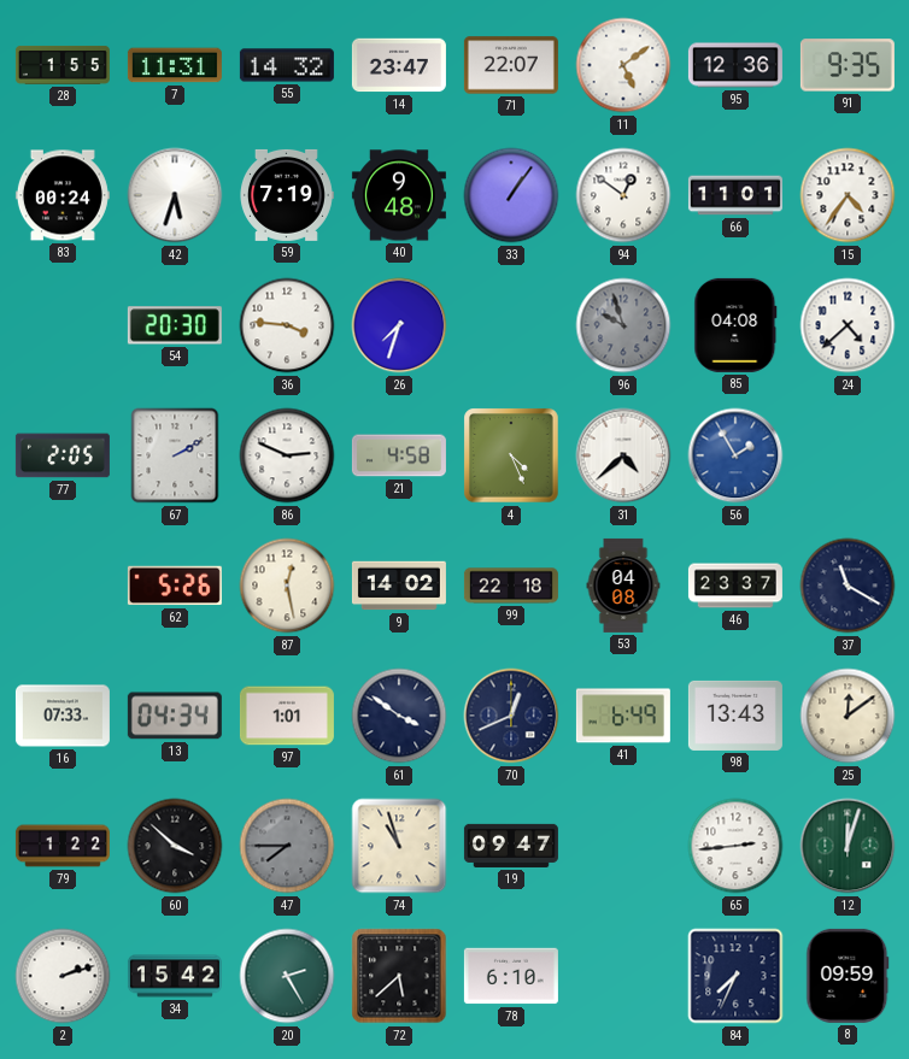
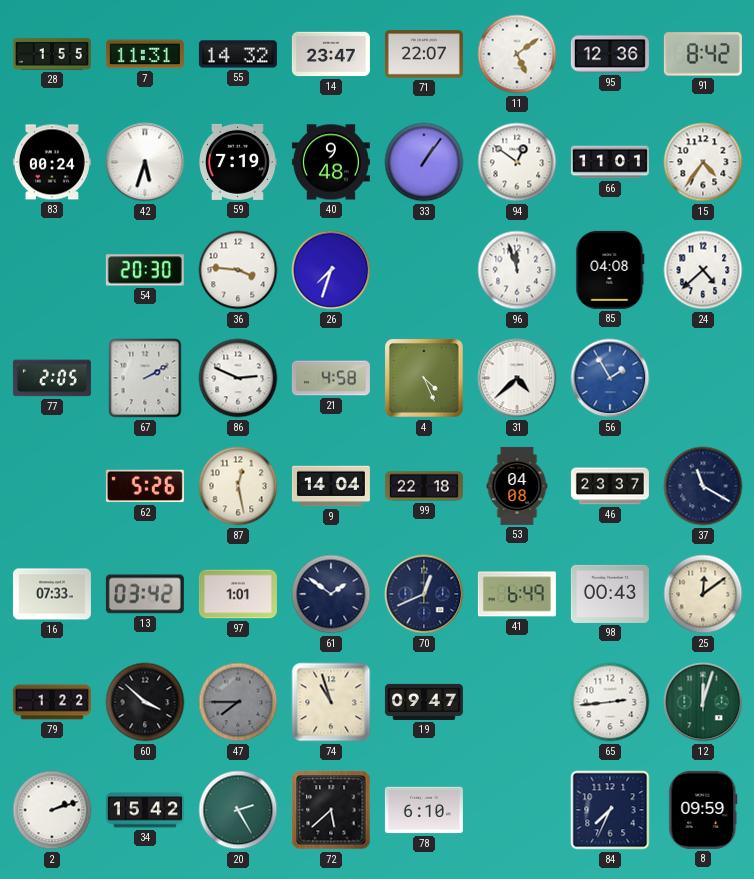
91: 9:35 -> 8:42 (703, 54)
96: 9:57 -> 11:57 (517, 270)
96 dial: grey -> white (517, 270)
9: 14:02 -> 14:04 (331, 486)
13: 04:34 -> 03:42 (145, 594)
61: 3:51 -> 1:51 (331, 594)
98: 13:43 -> 00:43 (610, 594)
